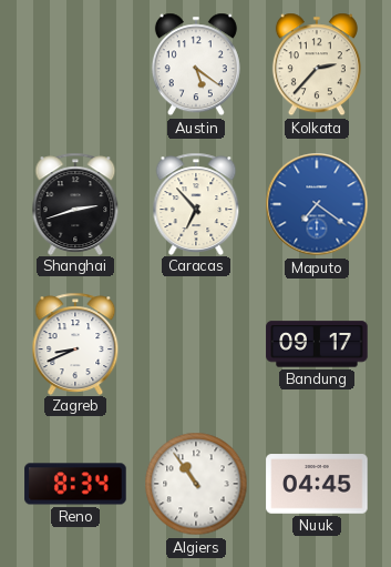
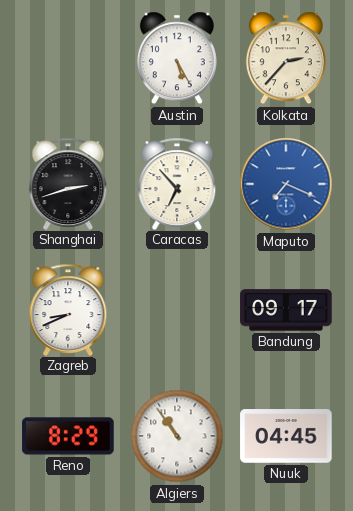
Austin: 5:21 -> 5:25 (177, 58)
Maputo: 7:21 -> 7:19 (286, 184)
Reno: 8:34 -> 8:29 (68, 436)
